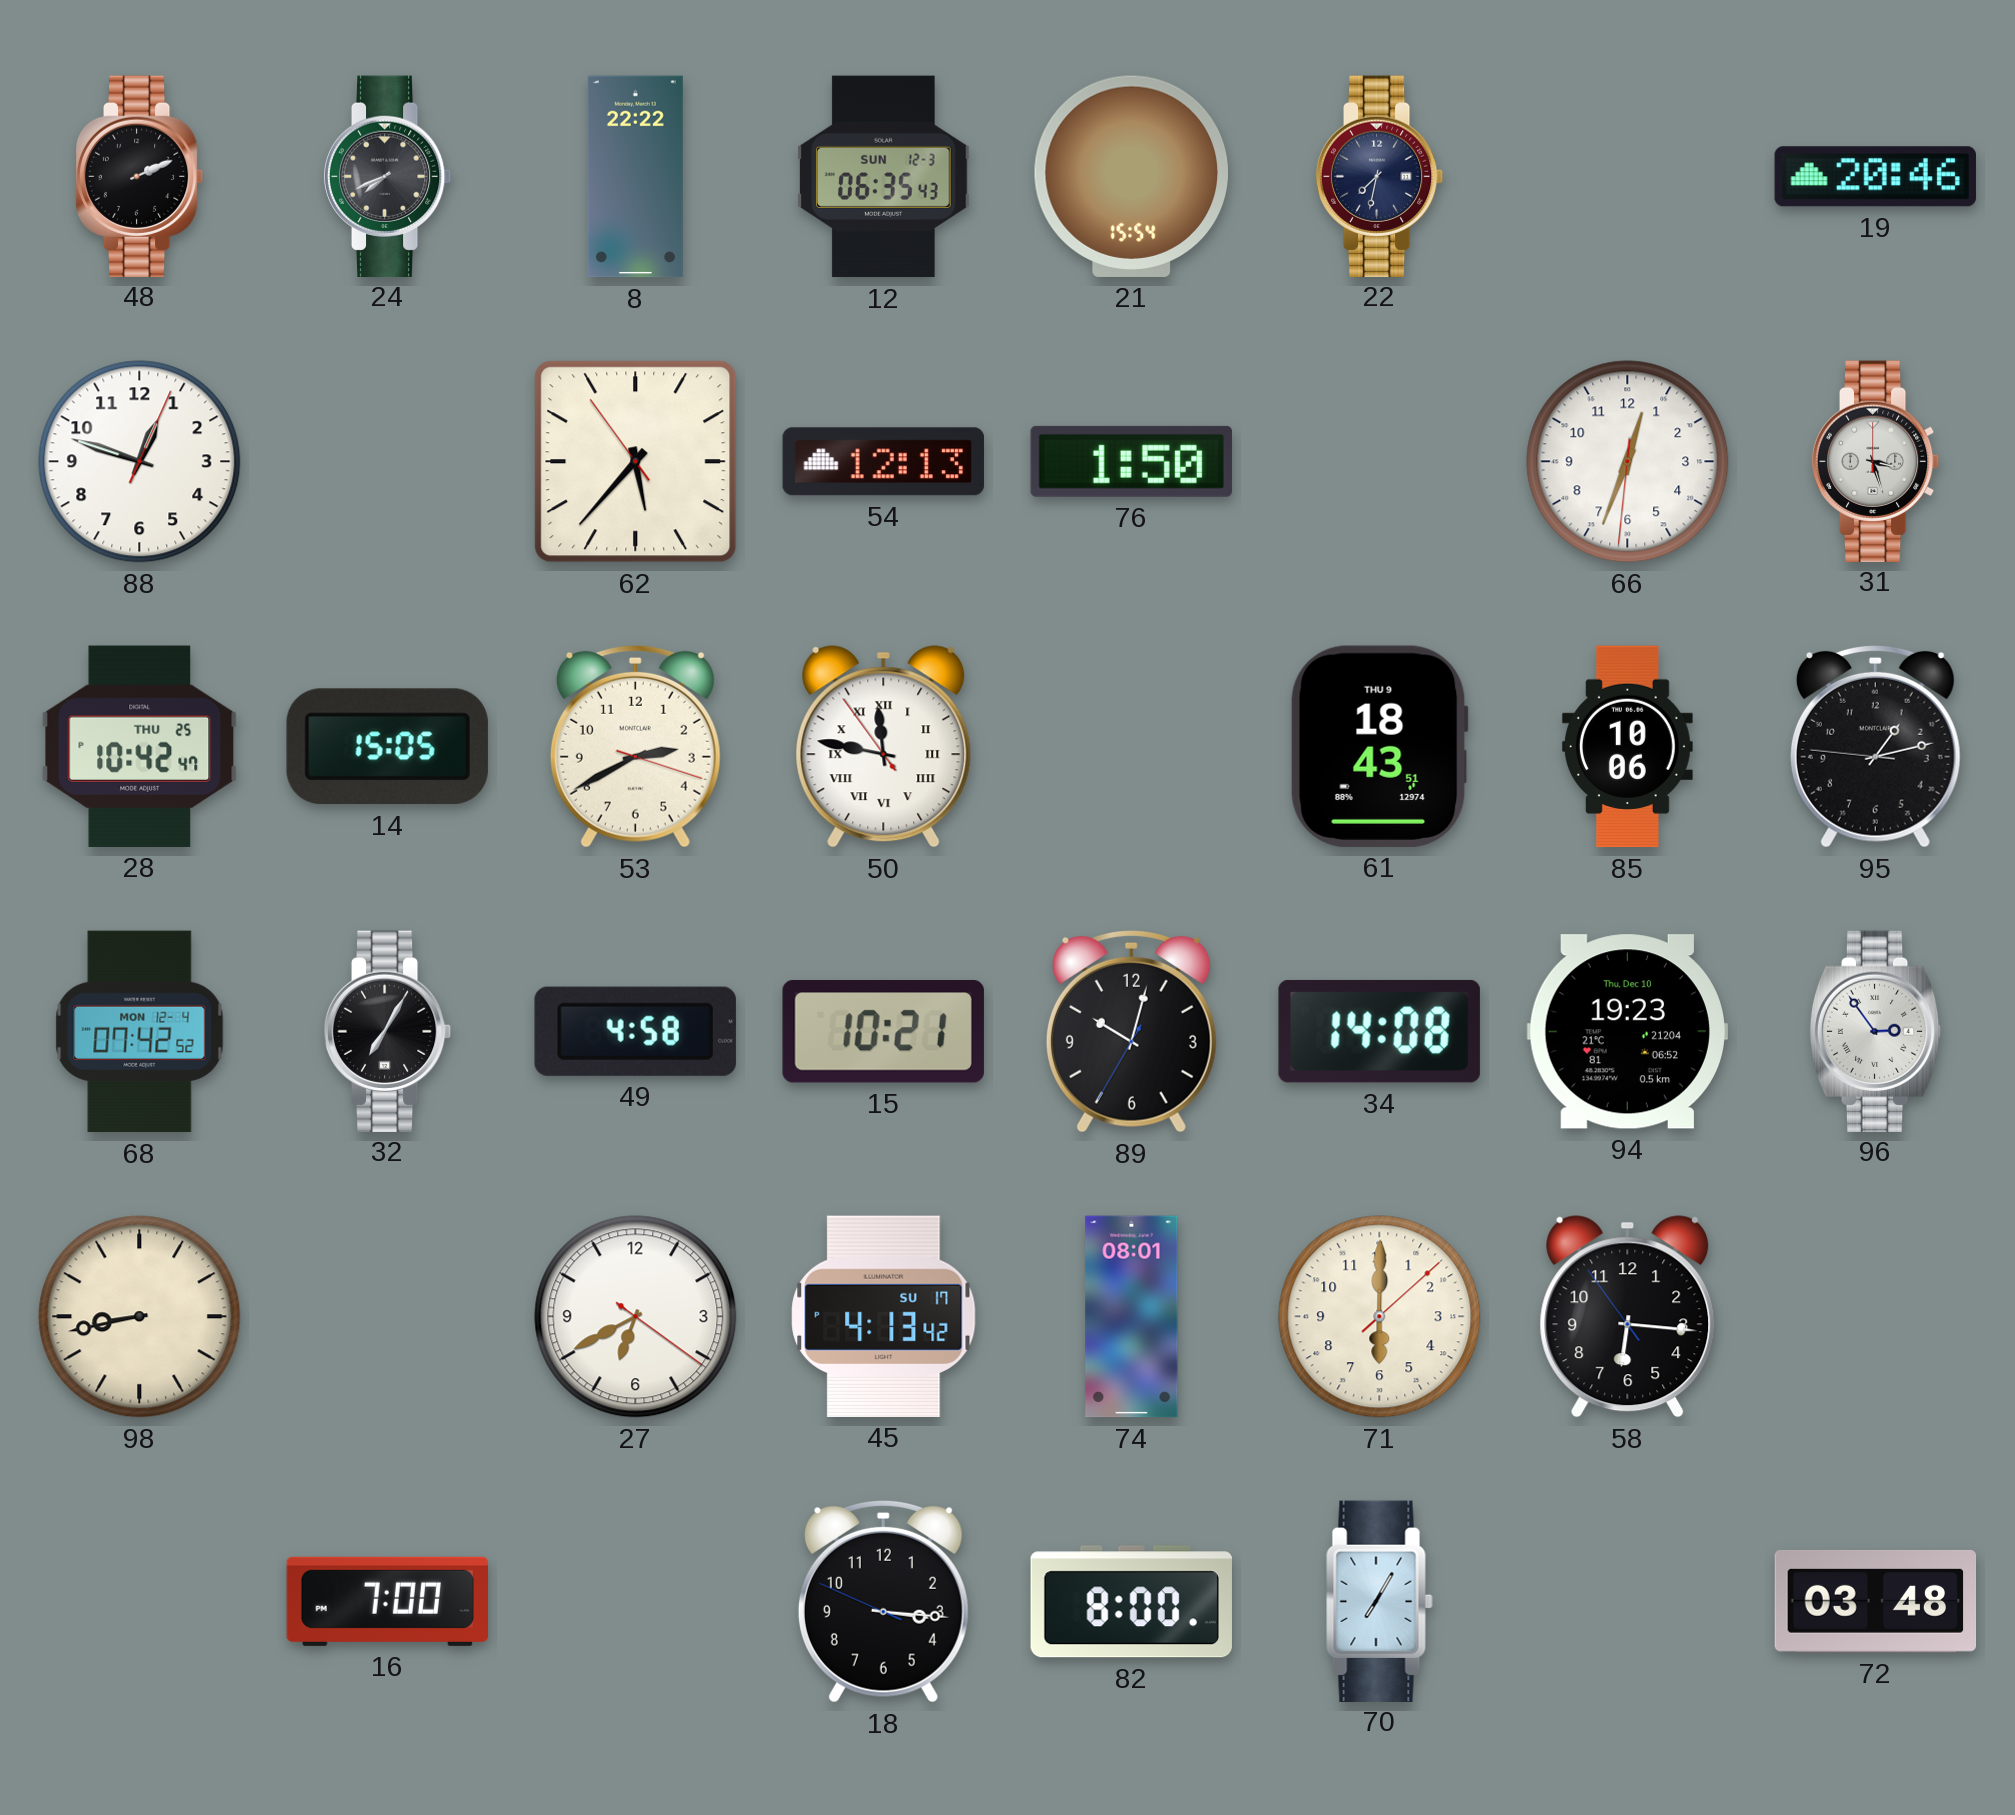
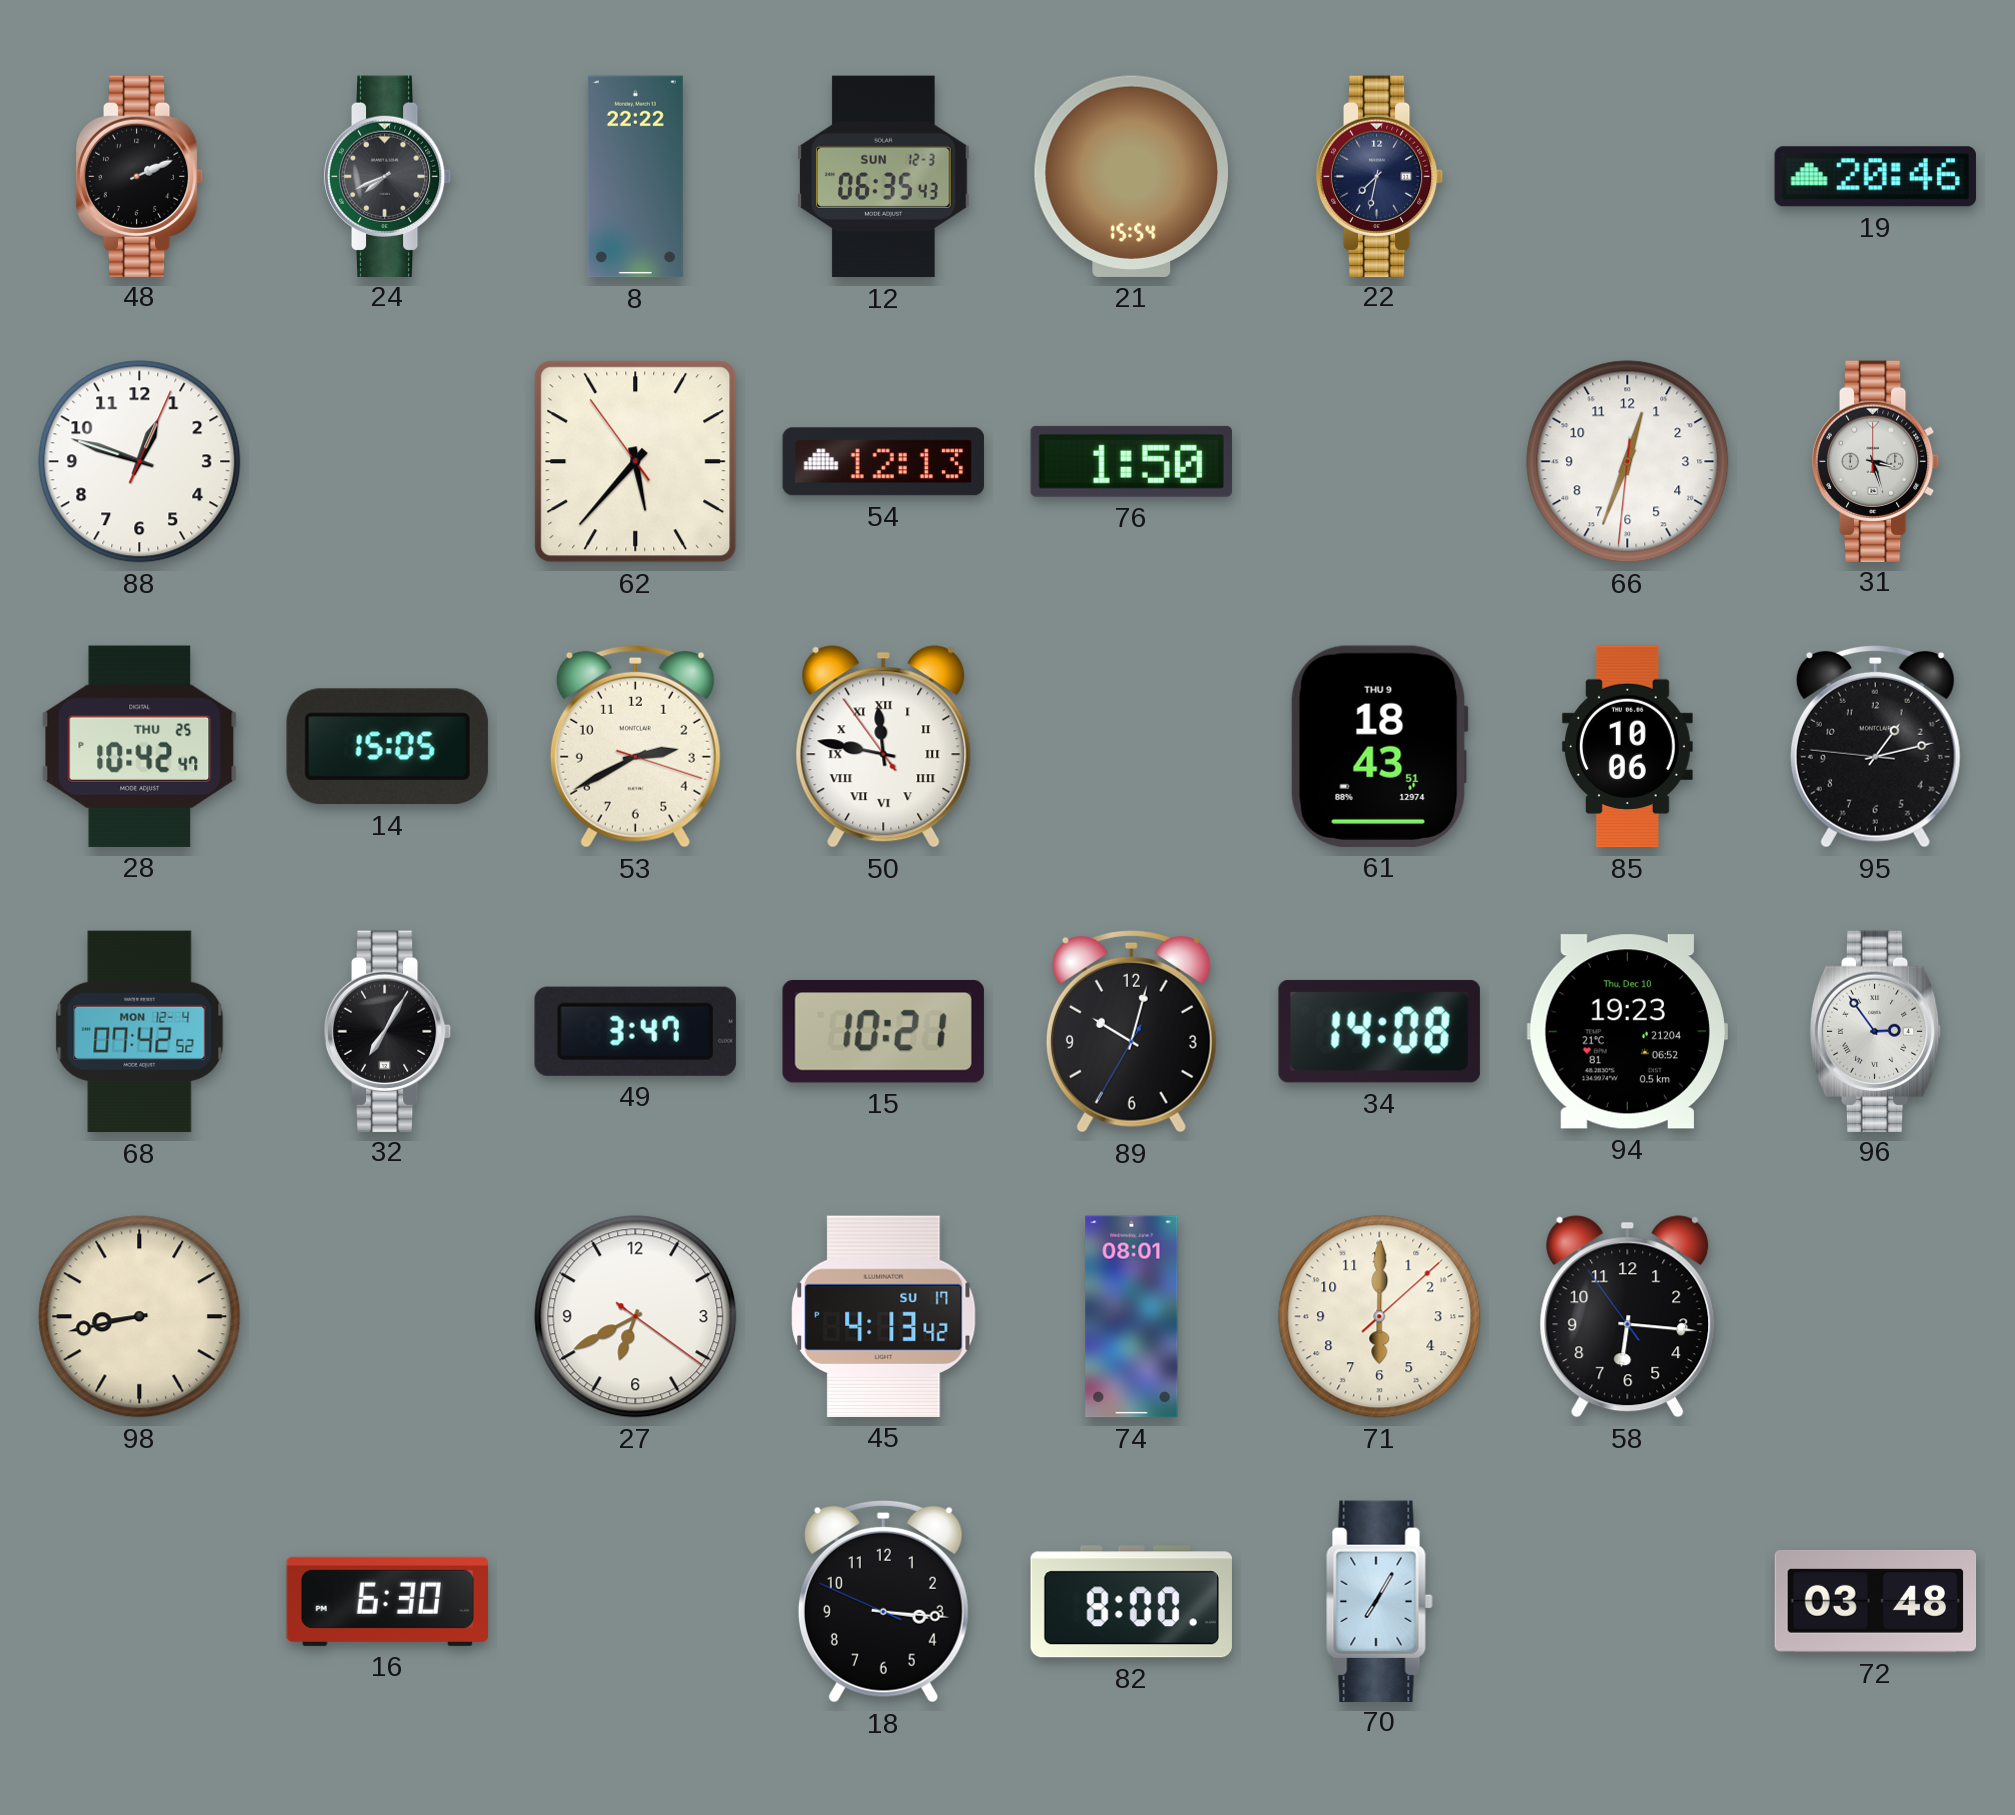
49: 4:58 -> 3:47 (635, 1031)
16: 7:00 -> 6:30 (387, 1601)
